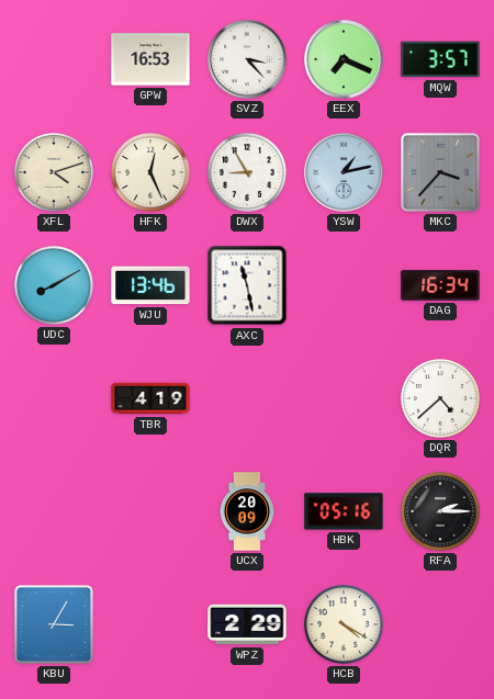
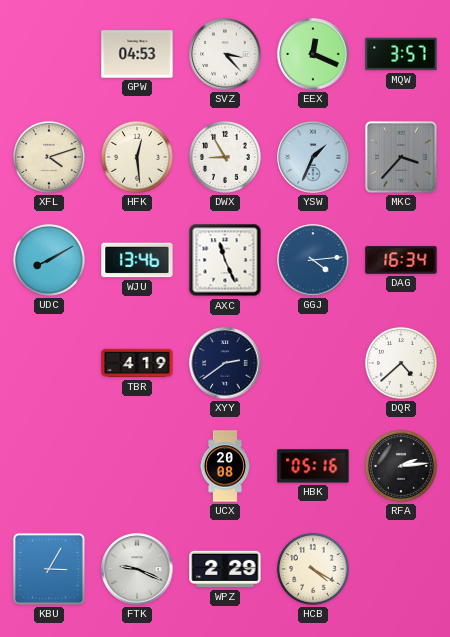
GPW: 16:53 -> 04:53 (137, 54)
EEX: 7:19 -> 12:19 (313, 54)
HFK: 12:26 -> 12:29 (137, 157)
YSW: 1:13 -> 1:34 (313, 157)
AXC: 11:28 -> 11:26 (225, 260)
GGJ: none -> 4:14 (313, 260)
XYY: none -> 2:39 (225, 363)
UCX: 20:09 -> 20:08 (225, 466)
RFA: 2:15 -> 2:14 (401, 466)
FTK: none -> 9:19 (137, 569)
